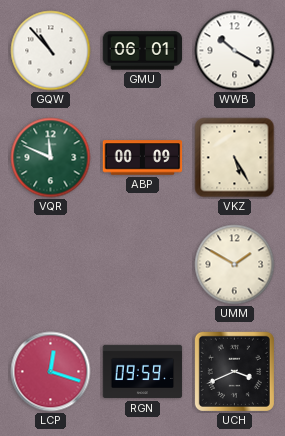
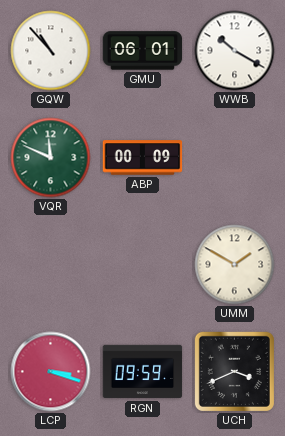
VKZ: 5:25 -> none (235, 158)
LCP: 12:18 -> 3:18 (51, 372)
